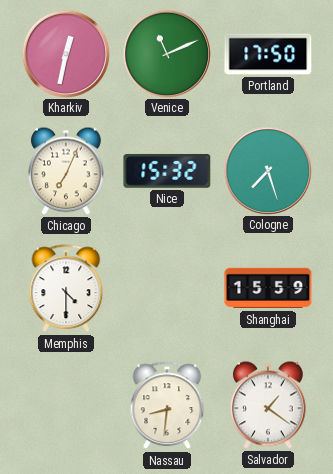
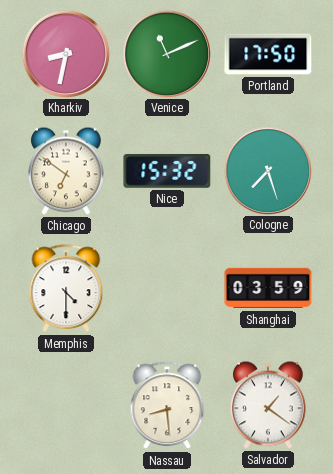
Kharkiv: 12:32 -> 8:32 (65, 53)
Chicago: 7:04 -> 6:51 (67, 171)
Shanghai: 15:59 -> 03:59 (268, 288)
Nassau: 8:31 -> 8:29 (167, 406)
